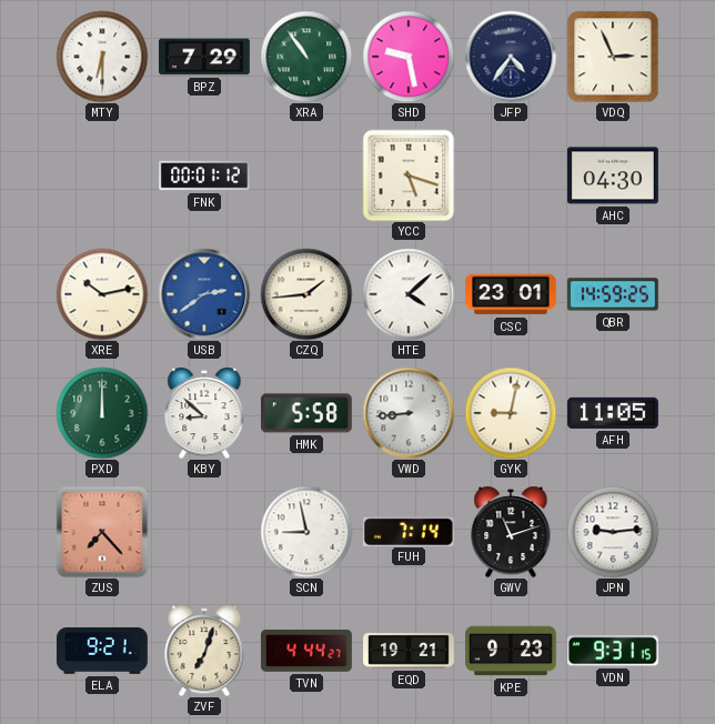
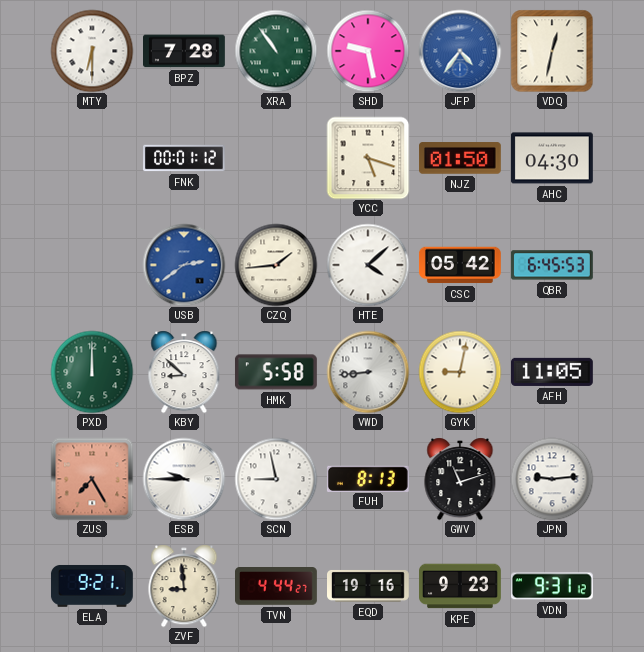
BPZ: 7:29 -> 7:28 (185, 51)
JFP dial: navy -> blue (460, 51)
VDQ: 2:56 -> 12:32 (552, 51)
NJZ: none -> 01:50 (461, 158)
XRE: 10:13 -> none (102, 294)
CSC: 23:01 -> 05:42 (460, 265)
QBR: 14:59 -> 6:45 (552, 265)
ZUS: 7:23 -> 7:25 (92, 479)
ESB: none -> 9:45 (184, 479)
FUH: 7:14 -> 8:13 (368, 478)
ZVF: 7:03 -> 8:59 (184, 586)
EQD: 19:21 -> 19:16 (369, 586)
VDN: 9:31:15 -> 9:31:12 (552, 586)
